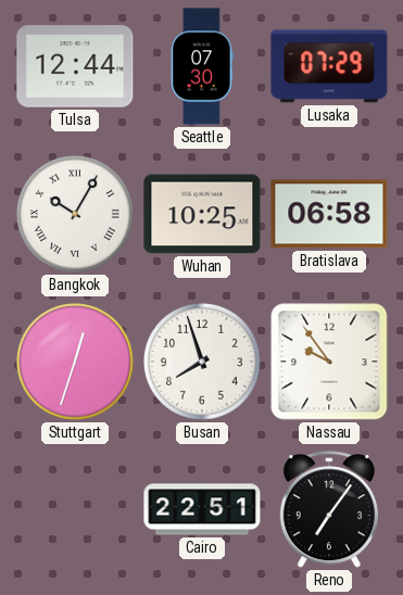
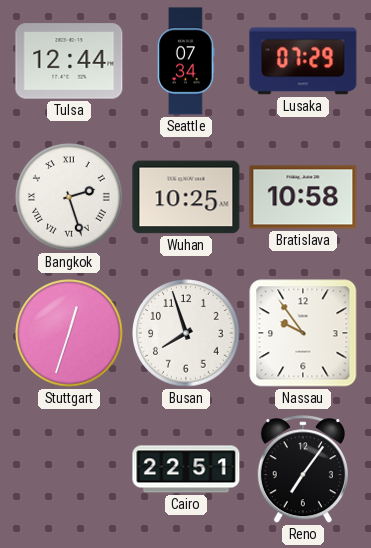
Seattle: 07:30 -> 07:34 (186, 61)
Bangkok: 10:05 -> 2:27 (69, 197)
Bratislava: 06:58 -> 10:58 (303, 197)
